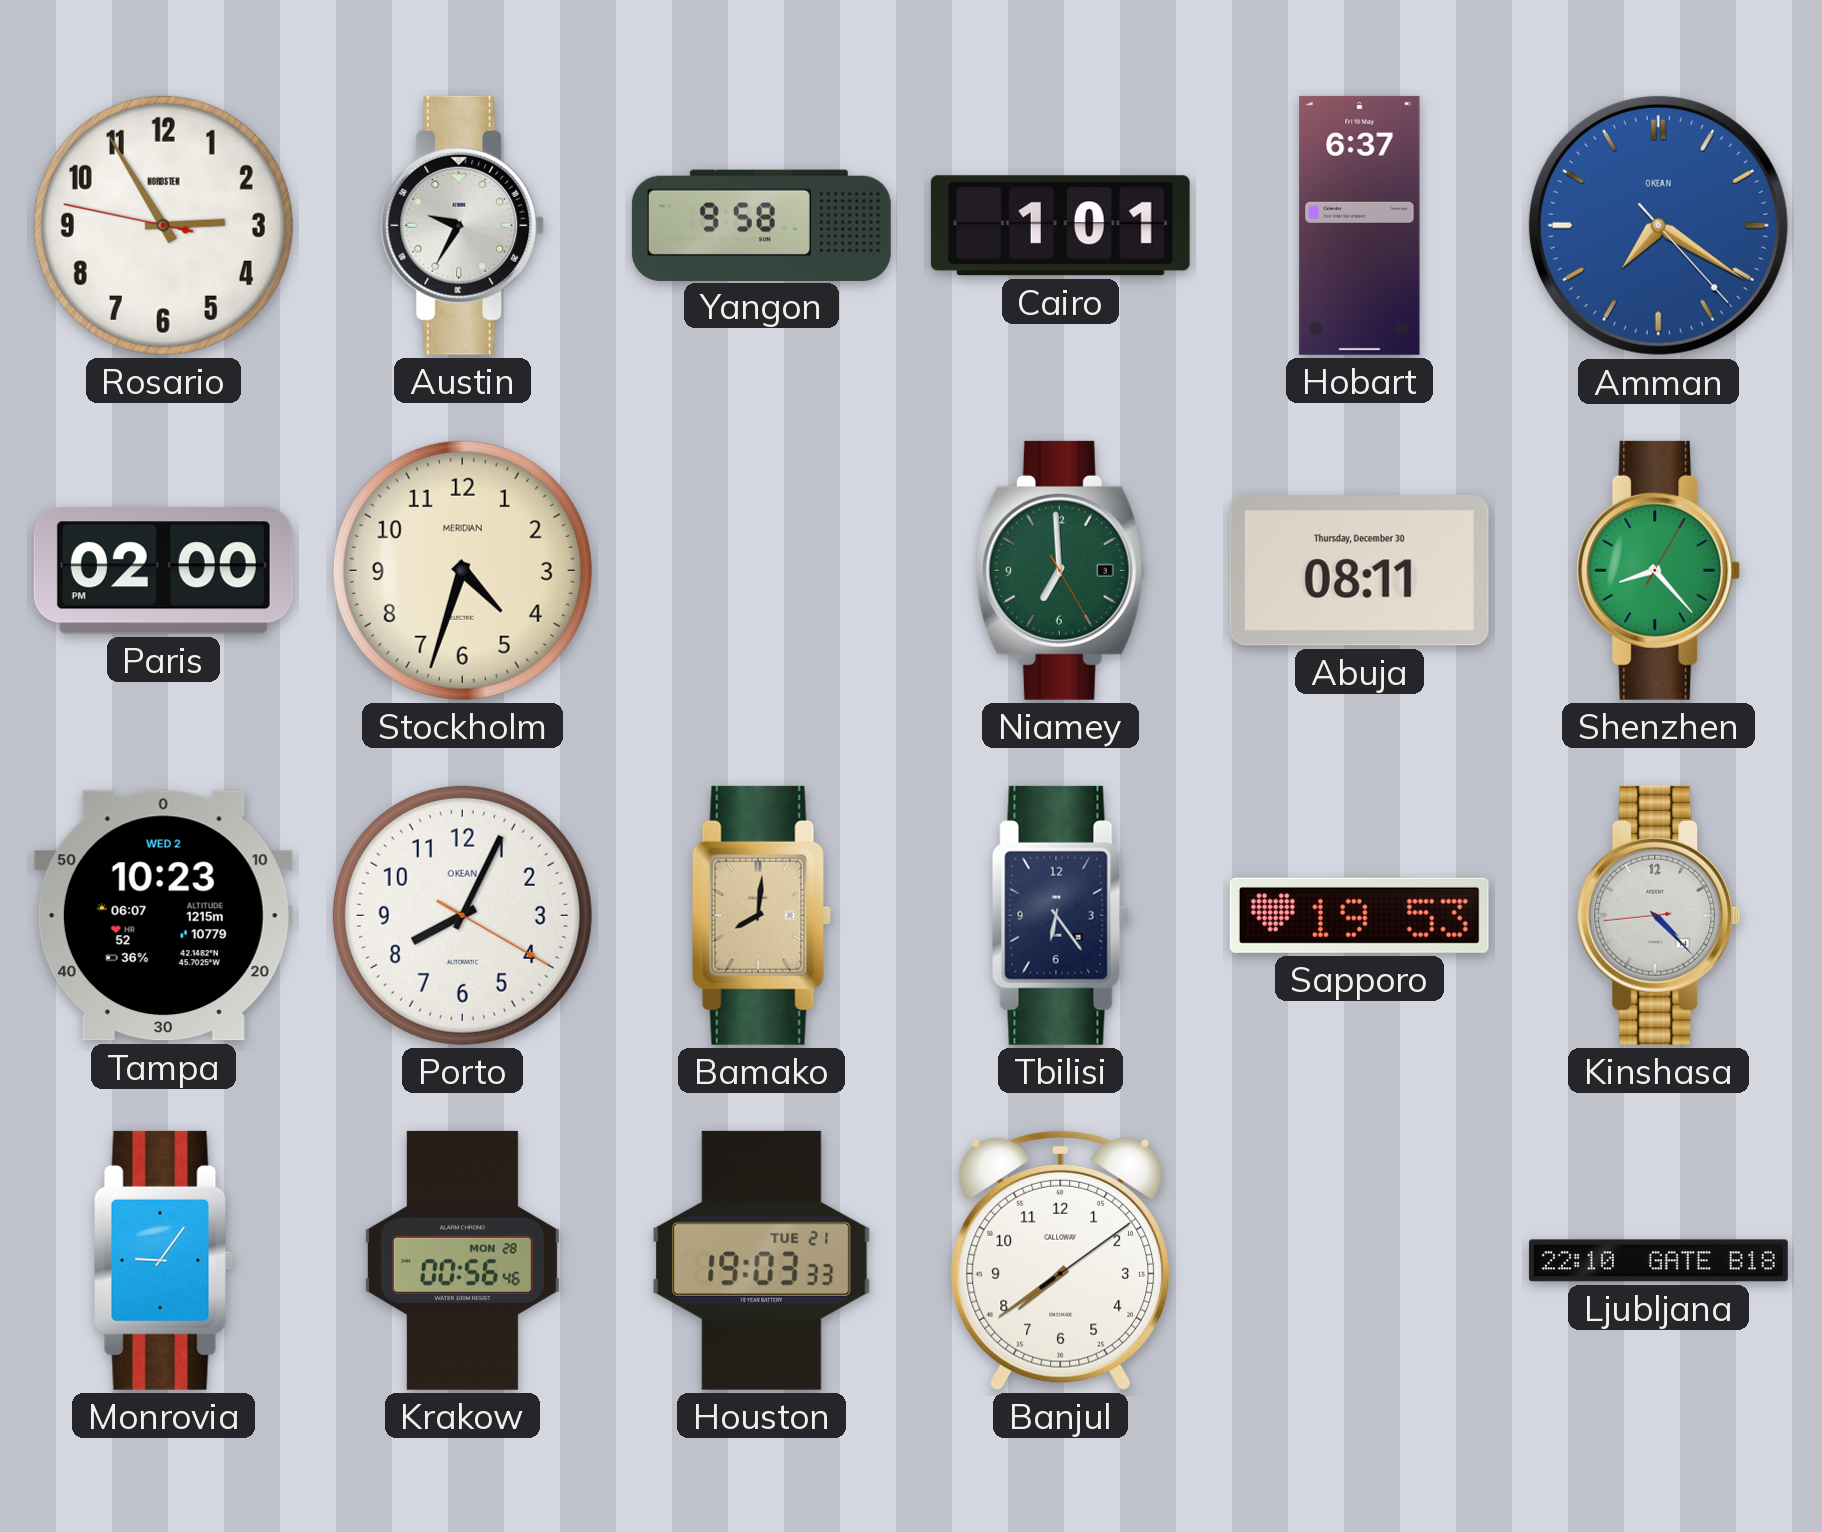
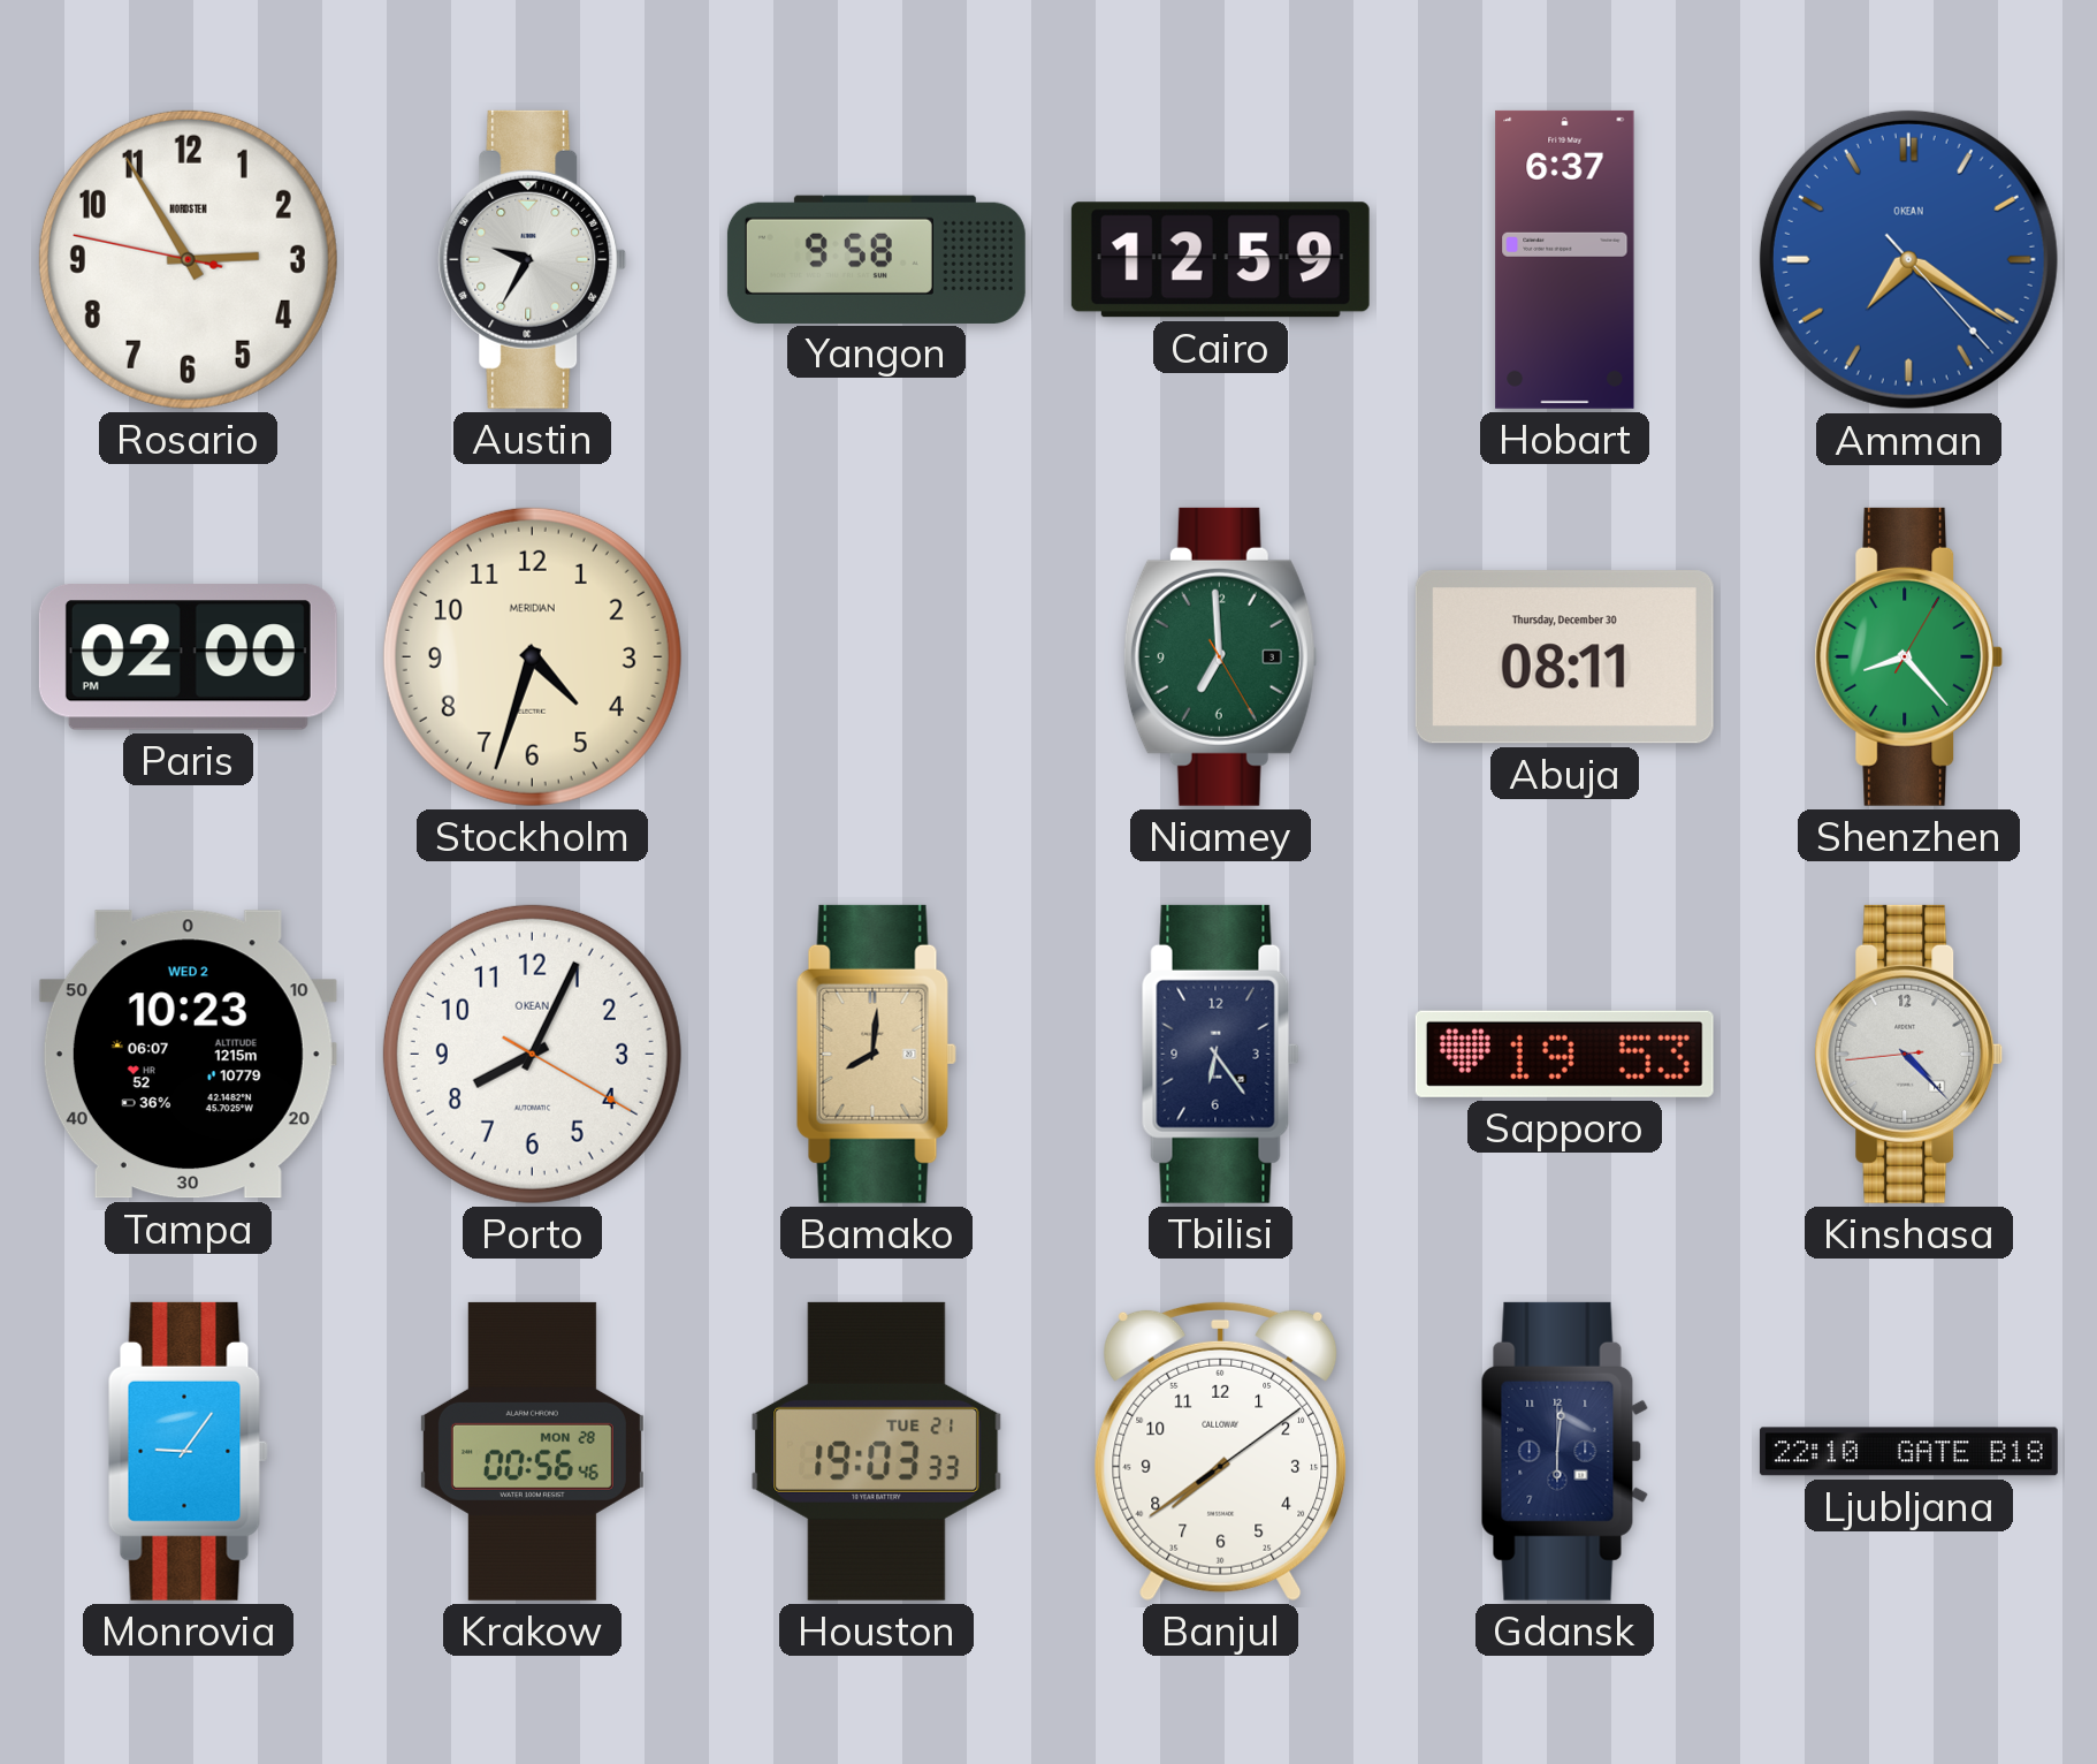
Cairo: 1:01 -> 12:59 (1220, 260)
Gdansk: none -> 6:01 (1564, 1451)
